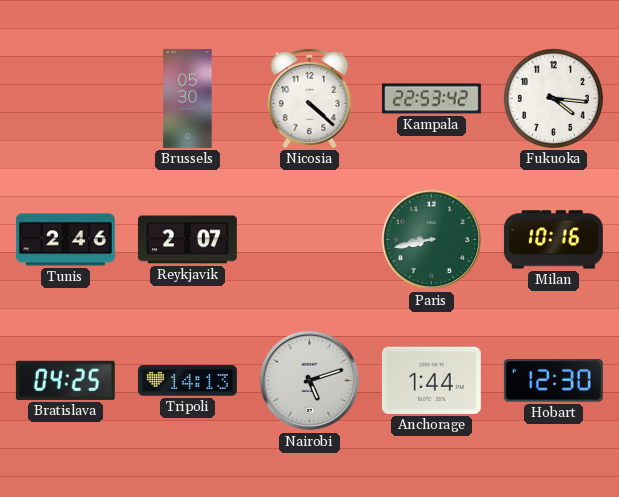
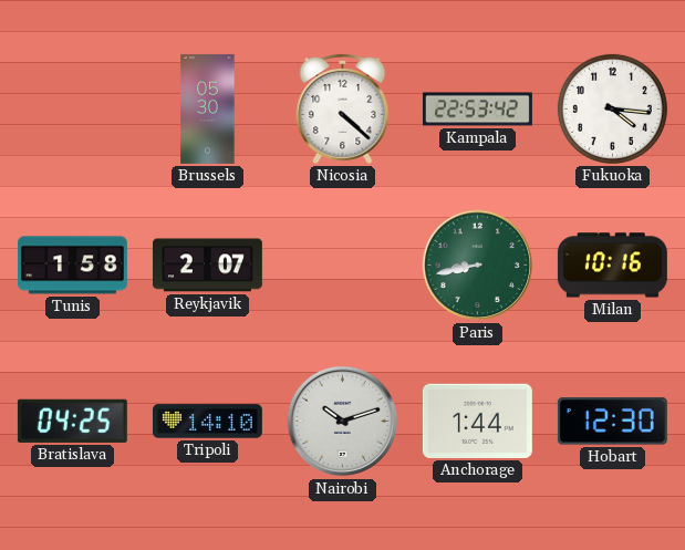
Tunis: 2:46 -> 1:58 (72, 266)
Tripoli: 14:13 -> 14:10 (207, 422)
Nairobi: 5:12 -> 10:12 (343, 422)
